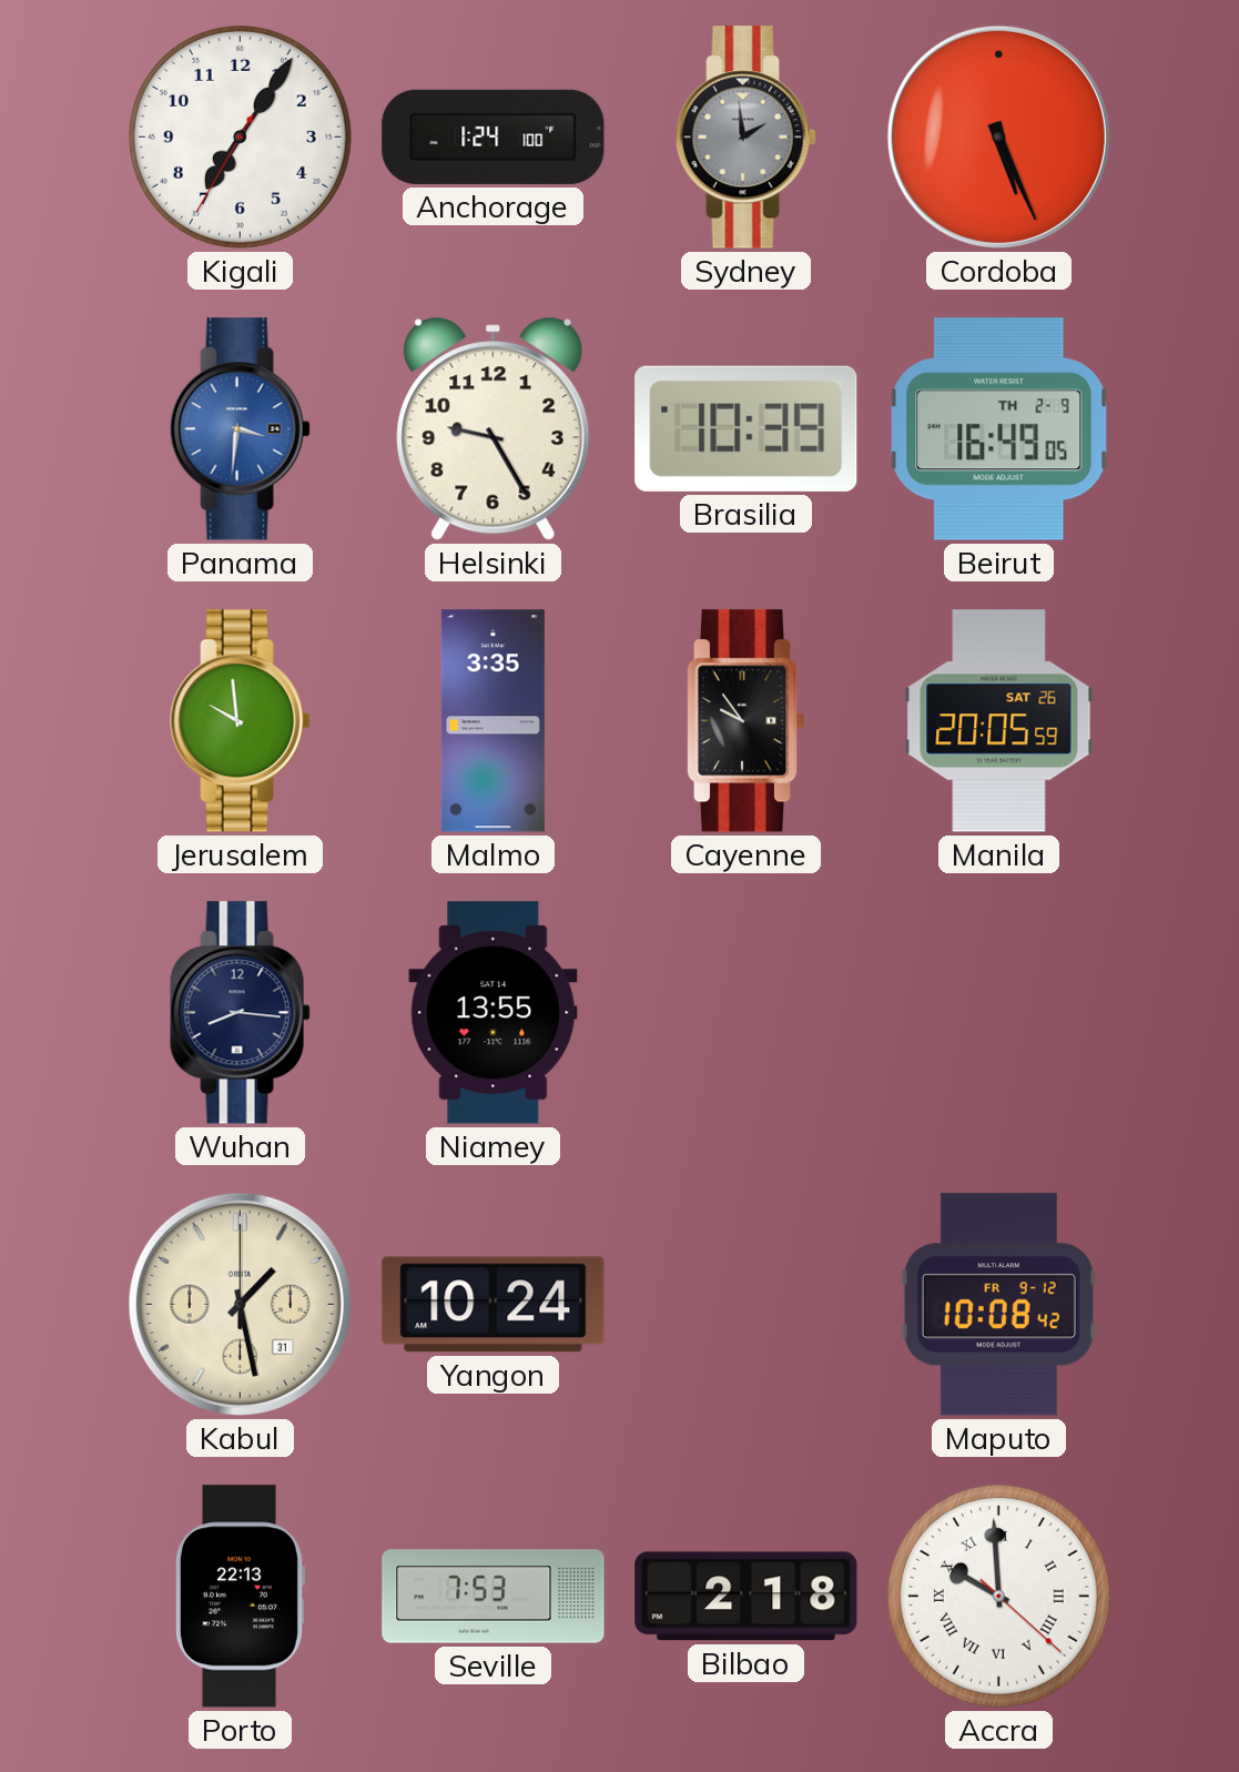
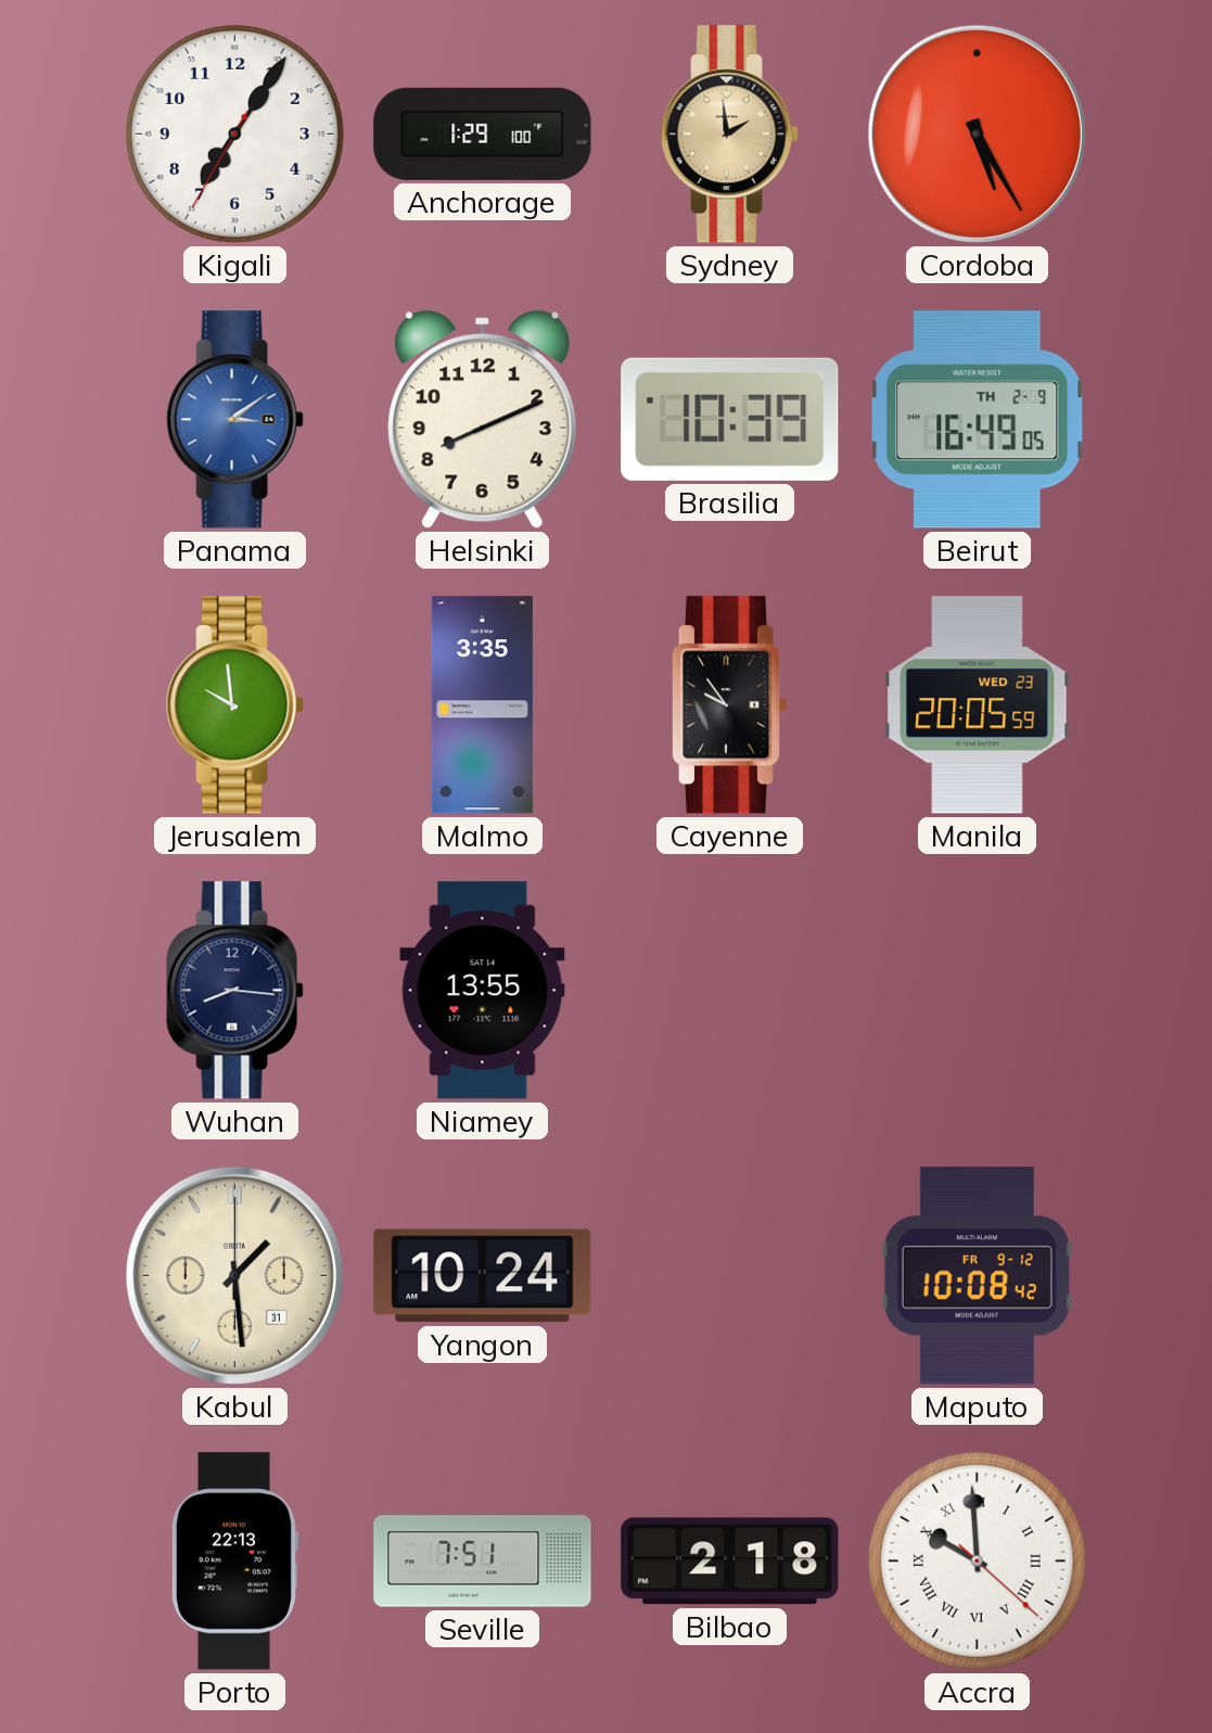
Anchorage: 1:24 -> 1:29 (483, 133)
Sydney dial: grey -> champagne (729, 135)
Cordoba: 5:26 -> 5:25 (977, 133)
Panama: 3:31 -> 3:09 (234, 420)
Helsinki: 9:25 -> 8:11 (483, 419)
Manila date: SAT 26 -> WED 23 (978, 705)
Kabul: 1:28 -> 1:29 (234, 1275)
Seville: 7:53 -> 7:51 (483, 1562)
